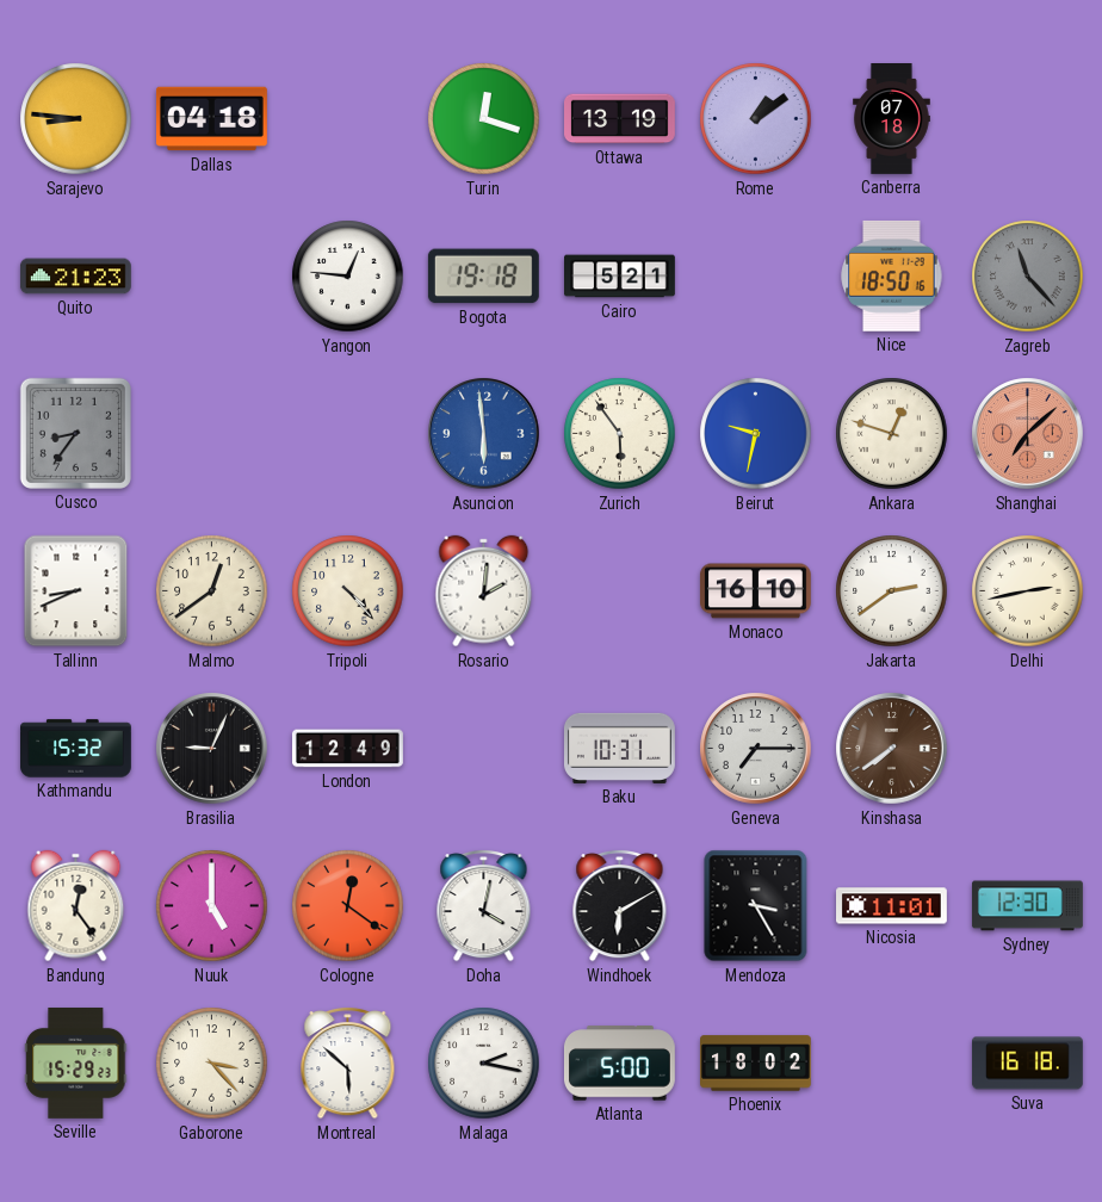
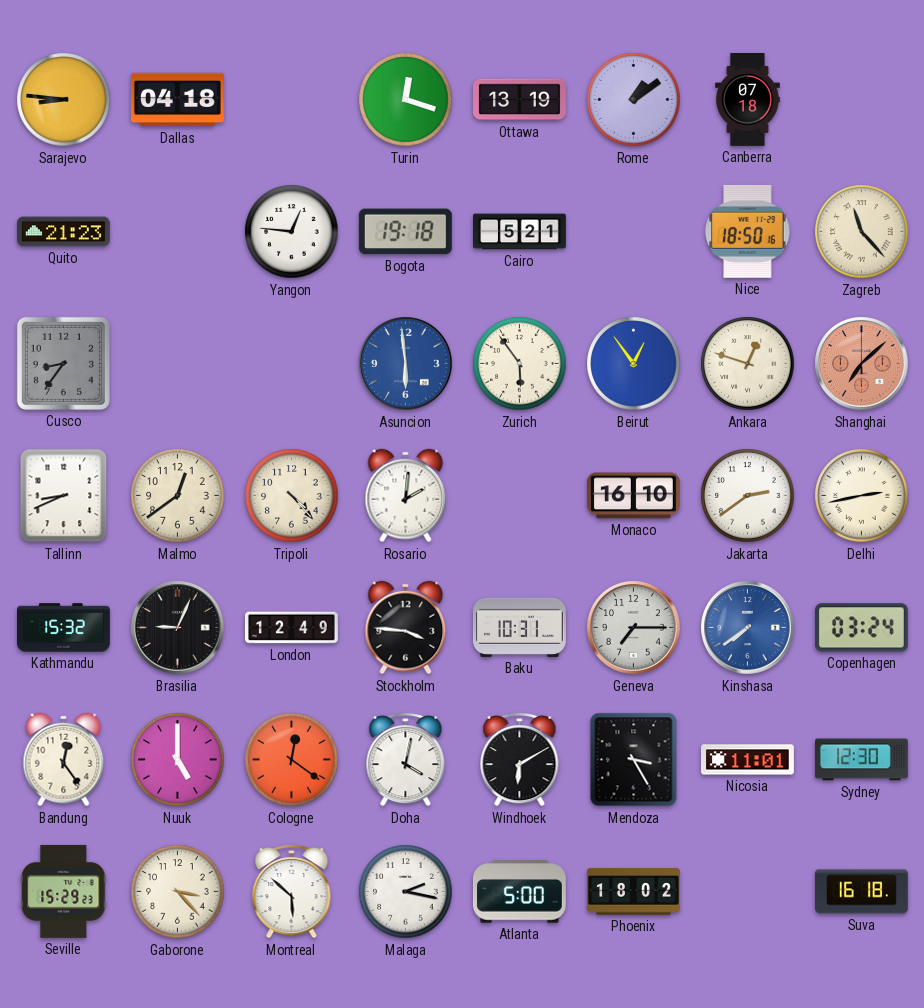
Zagreb dial: grey -> cream (862, 232)
Beirut: 9:32 -> 12:54 (634, 364)
Stockholm: none -> 3:46 (406, 628)
Kinshasa dial: brown -> blue (748, 628)
Copenhagen: none -> 03:24 (861, 628)
